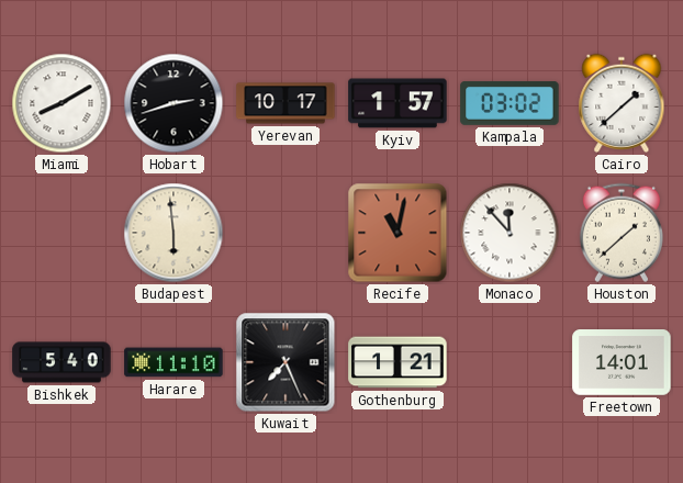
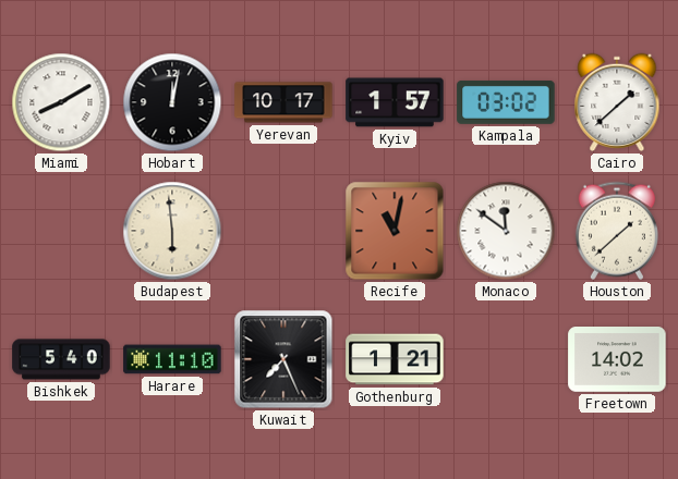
Hobart: 2:42 -> 12:02 (172, 102)
Monaco: 11:53 -> 11:51 (506, 231)
Freetown: 14:01 -> 14:02 (617, 360)
